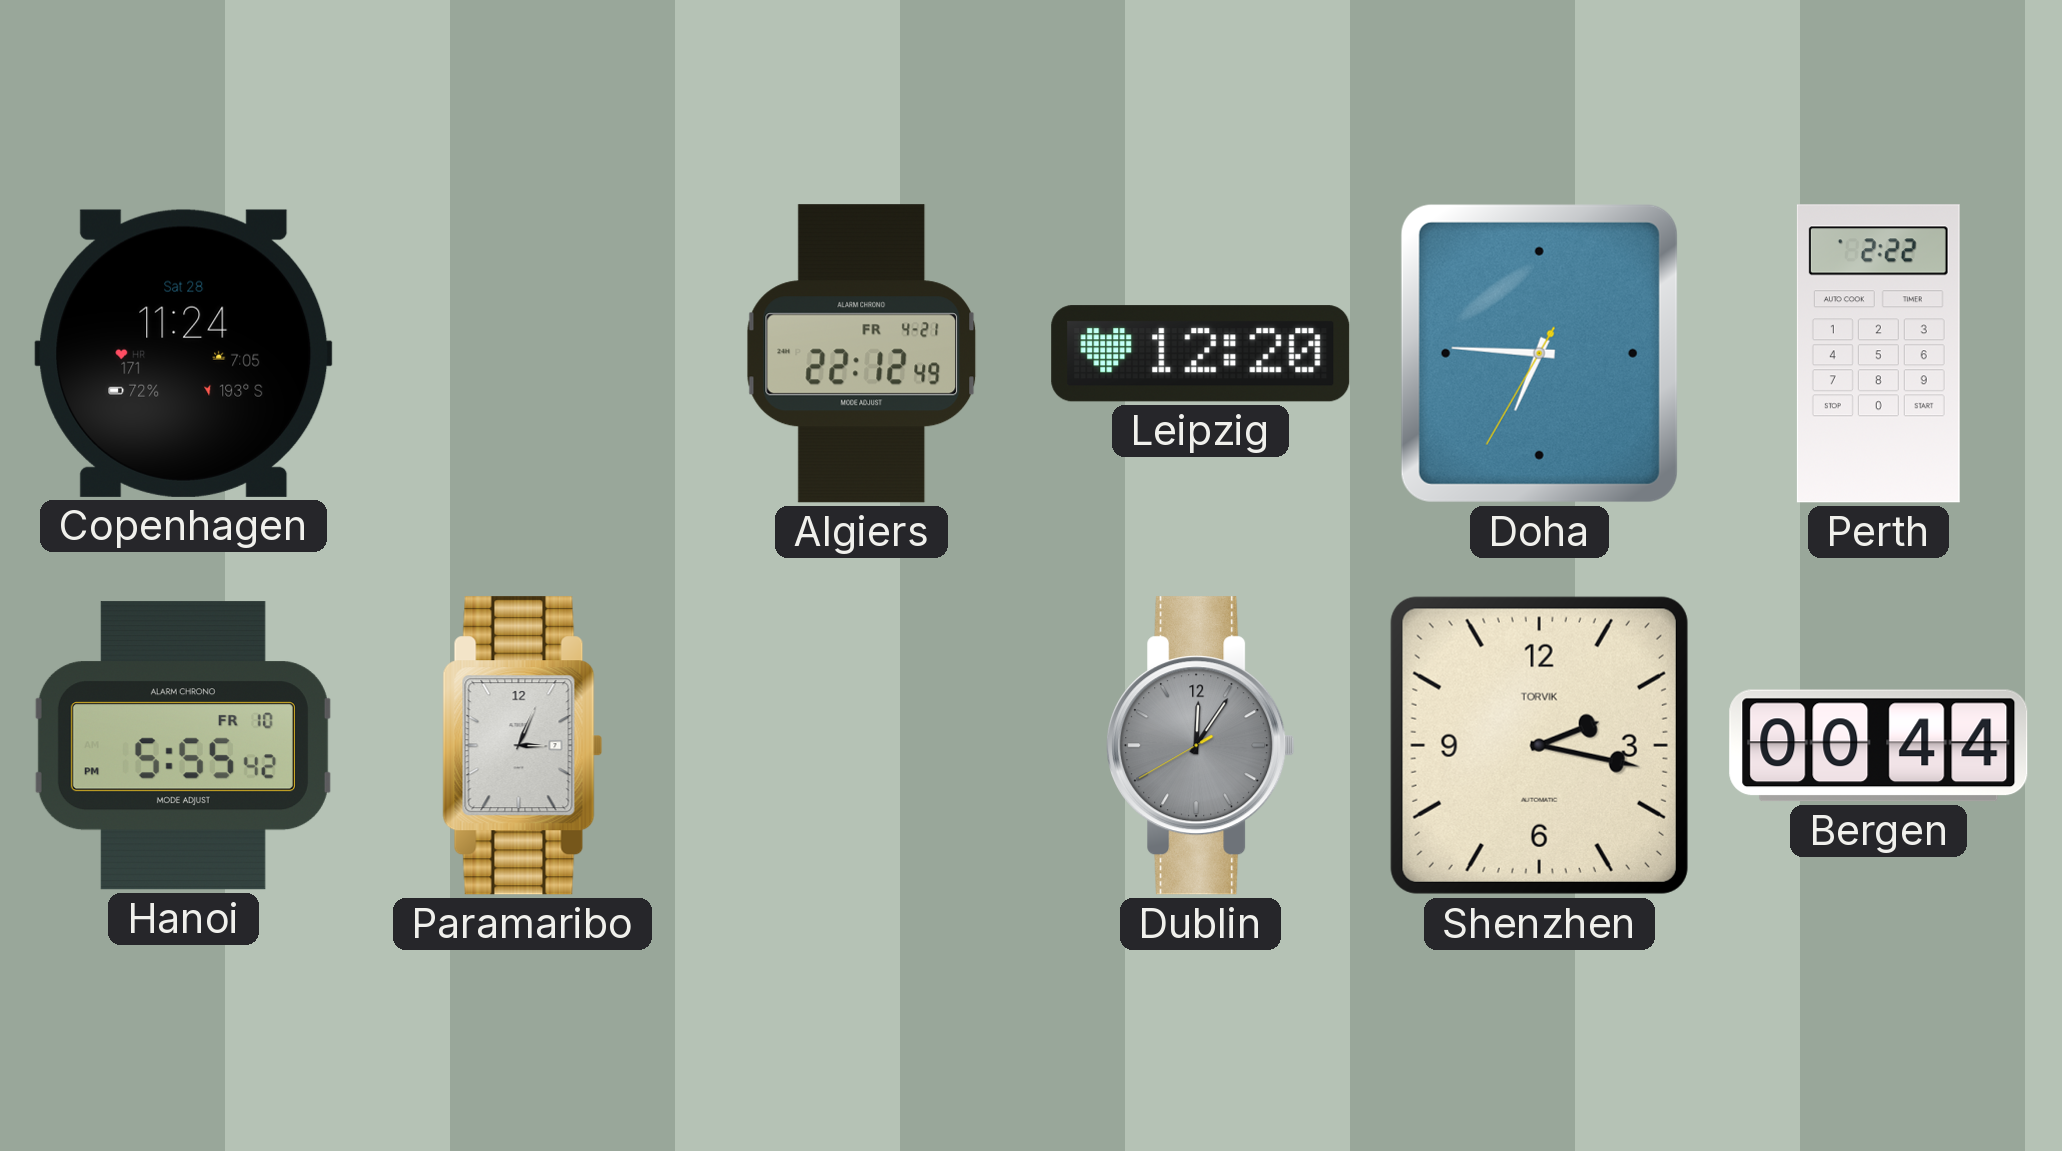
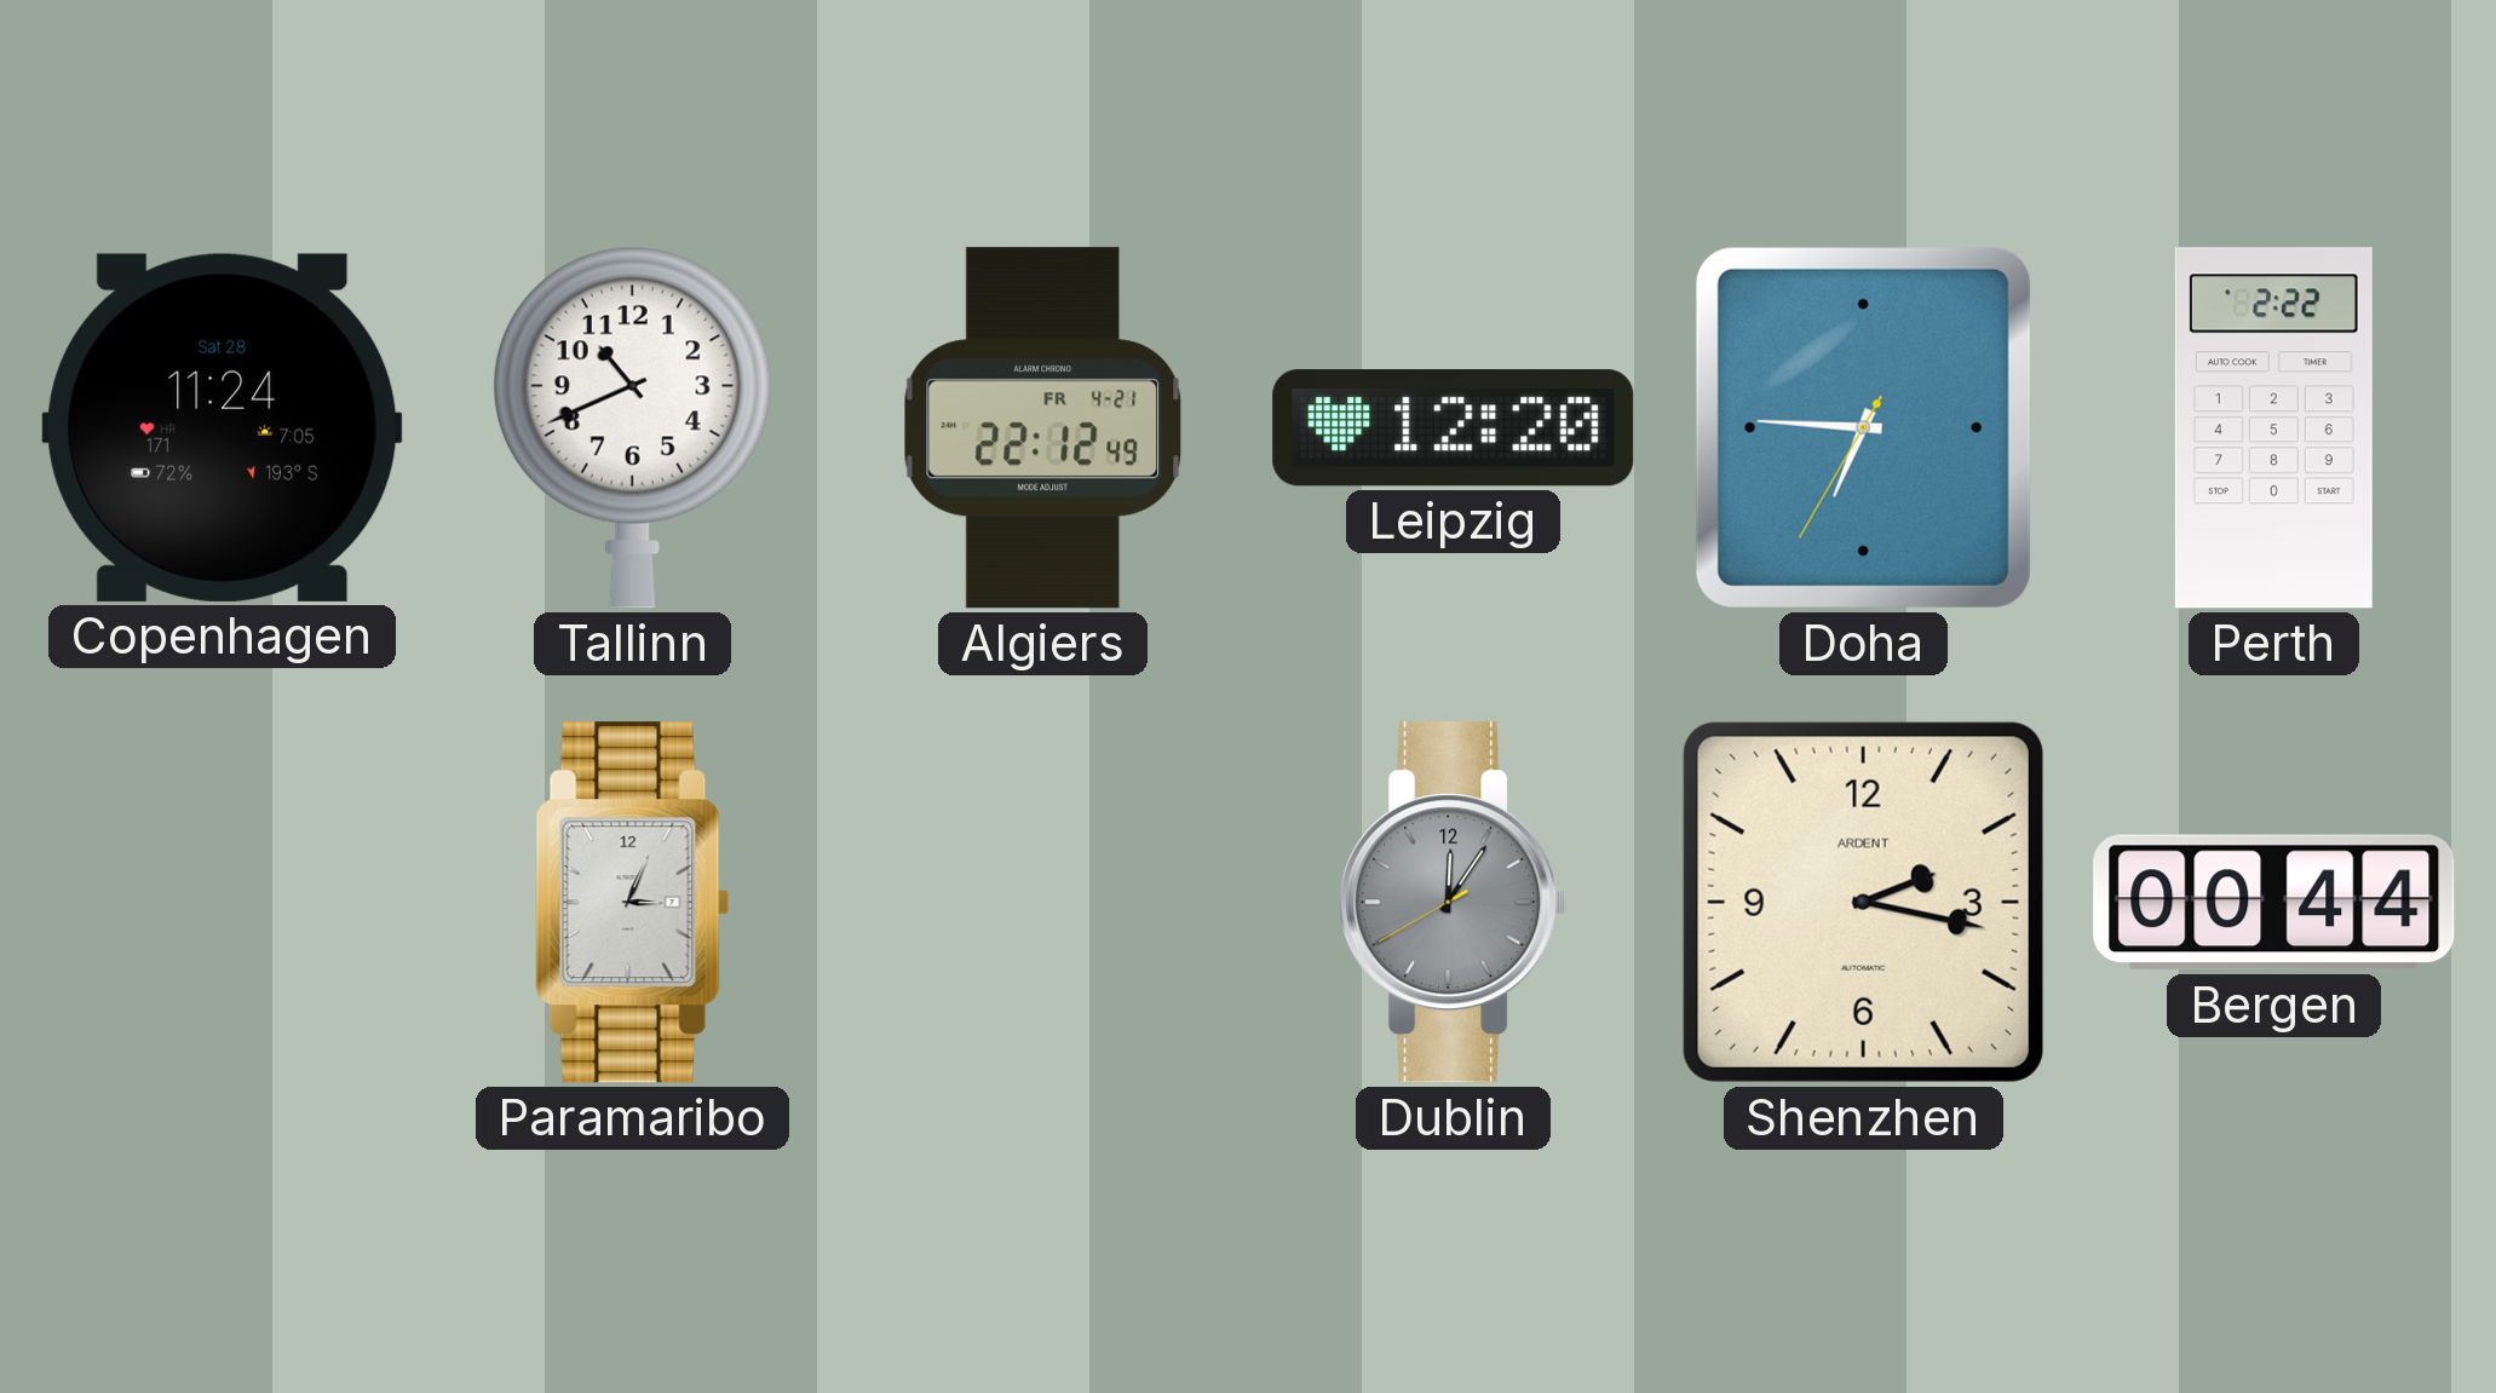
Tallinn: none -> 10:41 (632, 427)
Hanoi: 5:55 -> none (183, 746)
Shenzhen brand: TORVIK -> ARDENT (1863, 902)
